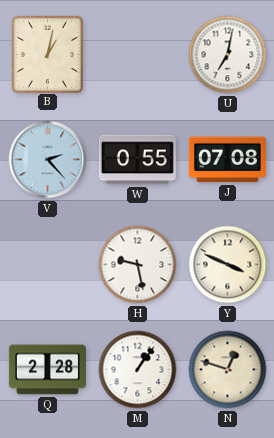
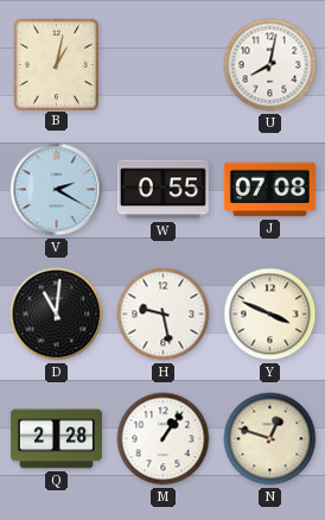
U: 7:02 -> 8:02 (270, 65)
V: 2:23 -> 2:20 (57, 190)
D: none -> 11:01 (57, 315)
